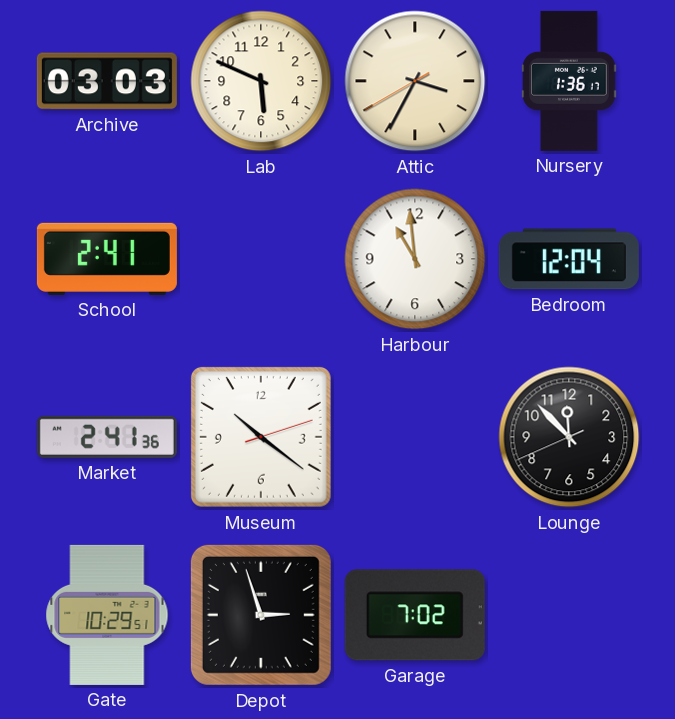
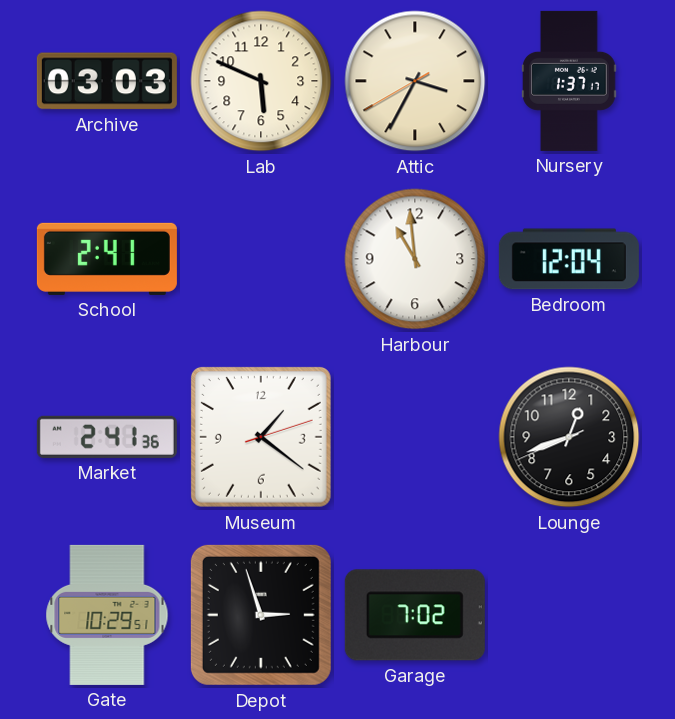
Nursery: 1:36 -> 1:37 (569, 81)
Museum: 10:21 -> 1:21 (261, 437)
Lounge: 11:52 -> 12:41 (569, 437)
